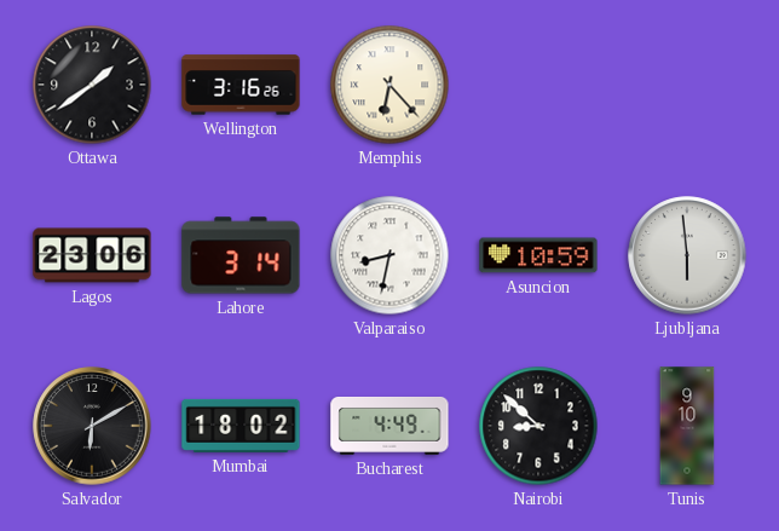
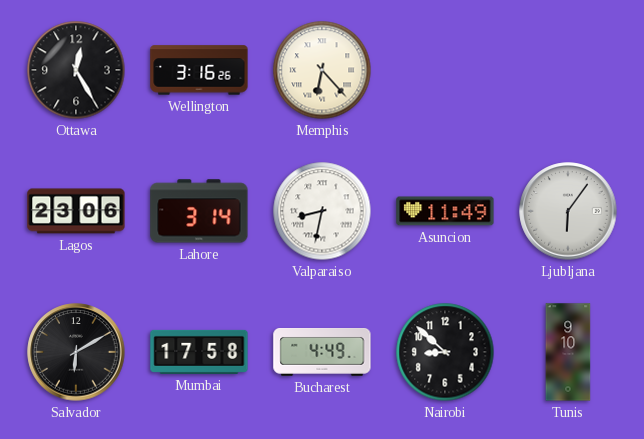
Ottawa: 1:39 -> 12:25 (76, 70)
Asuncion: 10:59 -> 11:49 (445, 211)
Ljubljana: 5:59 -> 6:06 (568, 211)
Mumbai: 18:02 -> 17:58 (199, 352)
